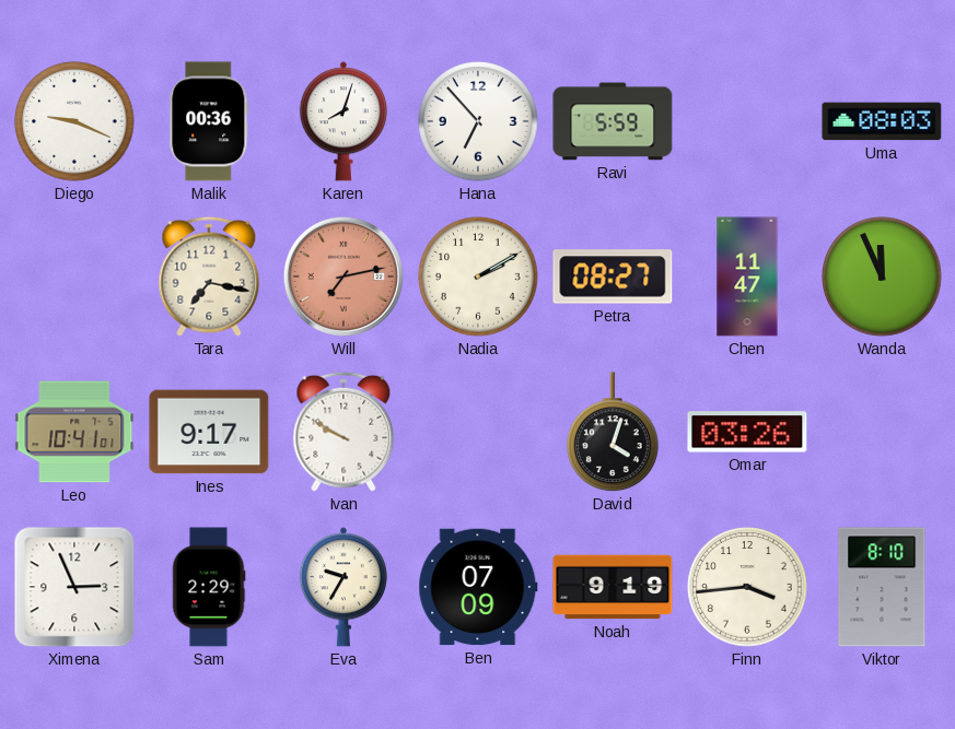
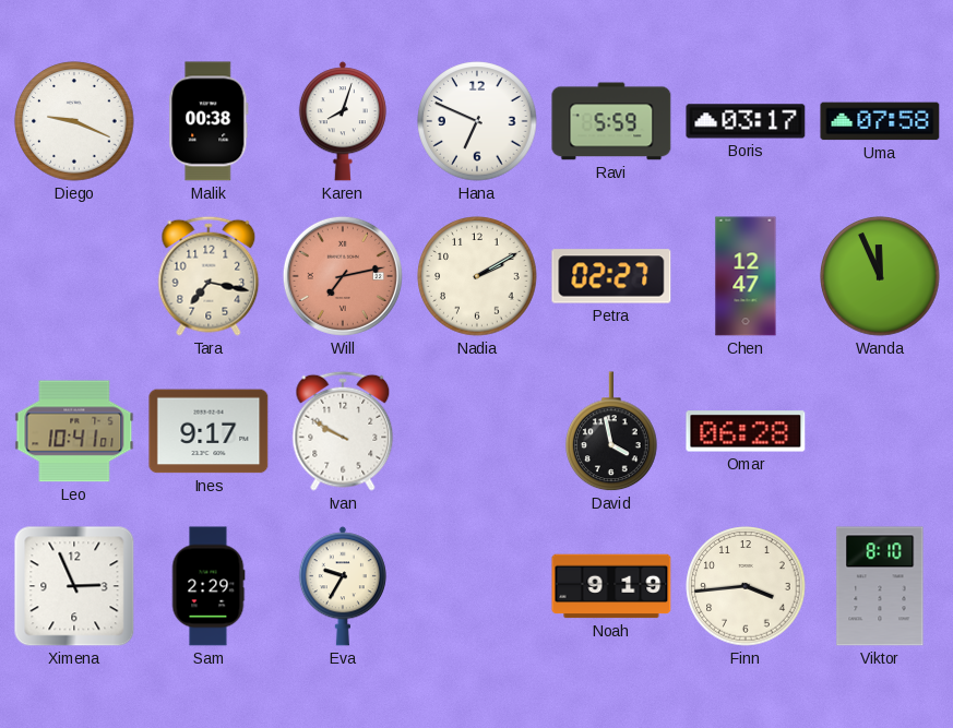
Malik: 00:36 -> 00:38 (209, 121)
Hana: 6:53 -> 6:49 (477, 121)
Boris: none -> 03:17 (746, 121)
Uma: 08:03 -> 07:58 (880, 121)
Petra: 08:27 -> 02:27 (611, 276)
Chen: 11:47 -> 12:47 (746, 276)
David: 4:03 -> 3:58 (611, 432)
Omar: 03:26 -> 06:28 (746, 431)
Ben: 07:09 -> none (478, 587)
